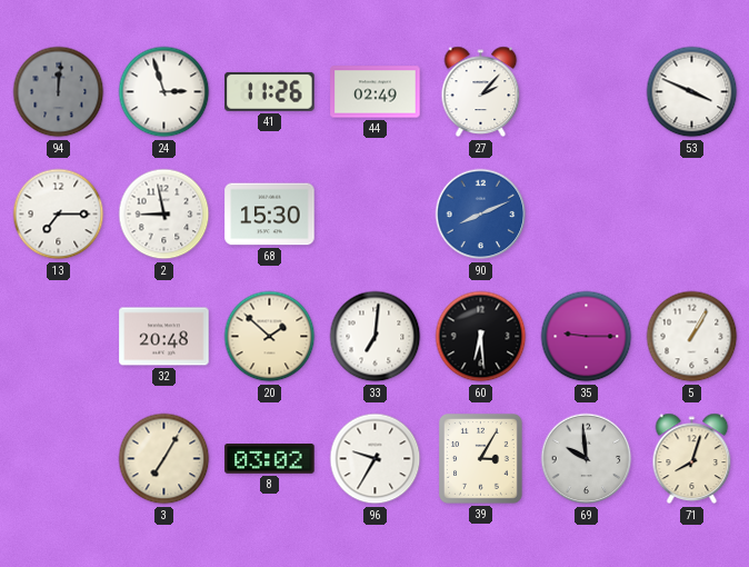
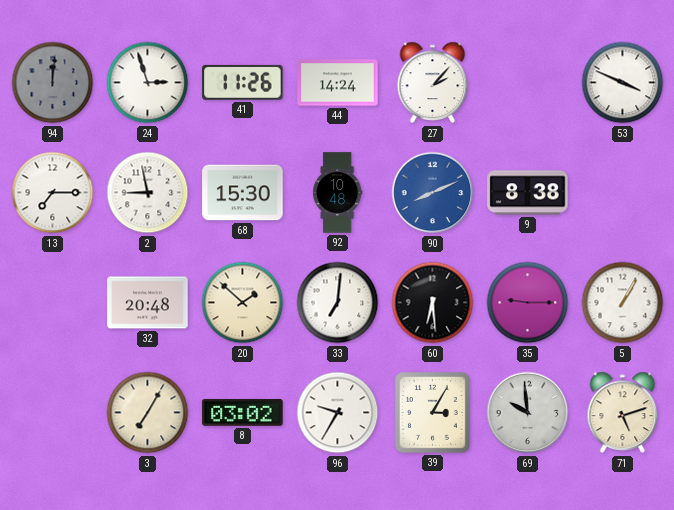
44: 02:49 -> 14:24 (338, 83)
92: none -> 10:48 (338, 193)
9: none -> 8:38 (528, 193)
71: 8:03 -> 5:12 (623, 413)
